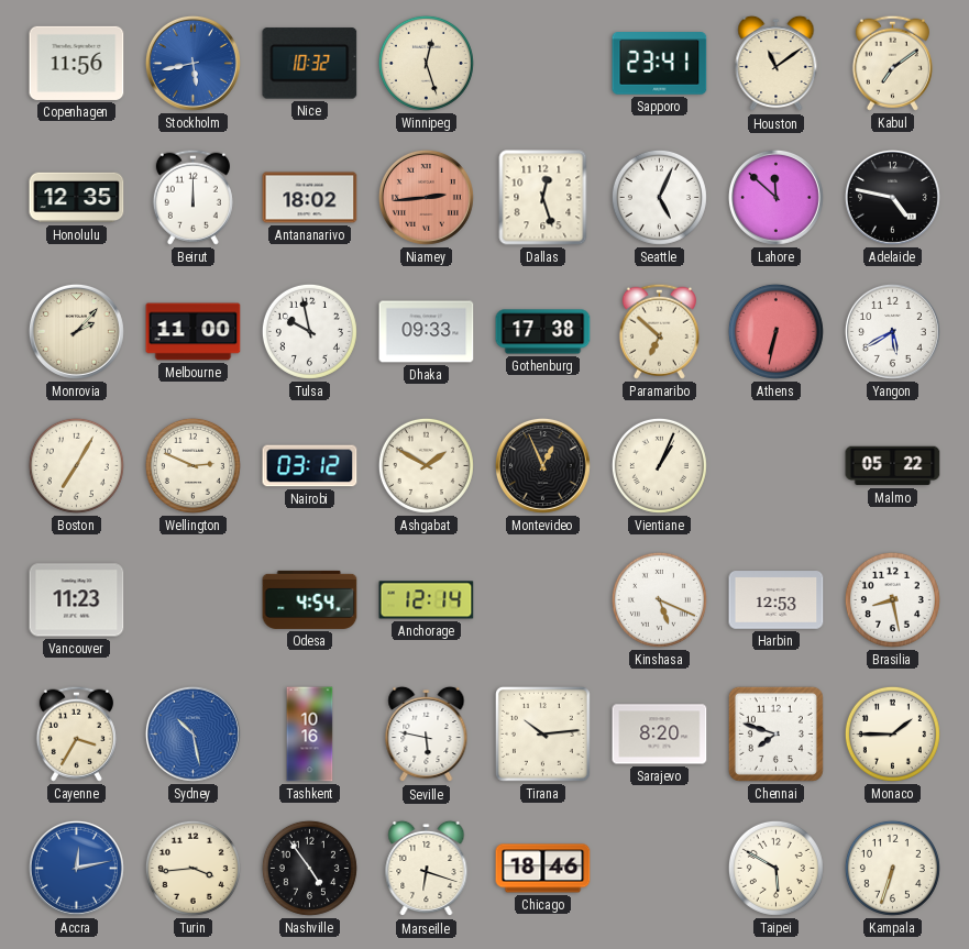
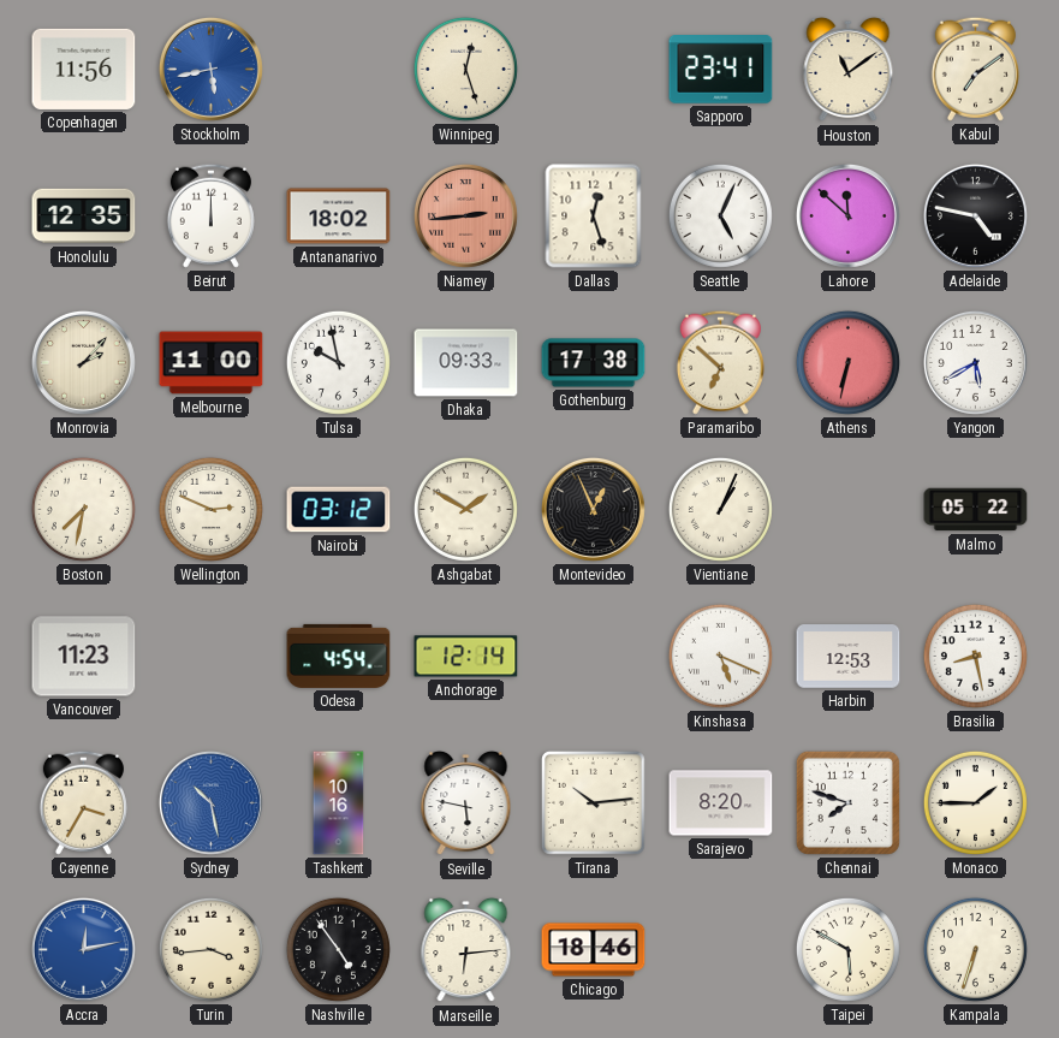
Nice: 10:32 -> none (310, 64)
Boston: 7:05 -> 7:32 (83, 509)
Marseille: 6:18 -> 6:14 (466, 950)
